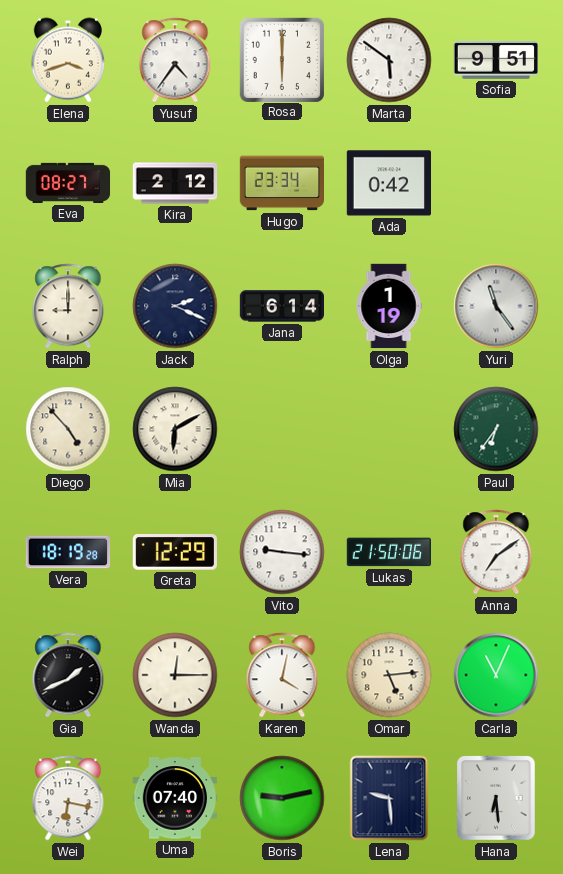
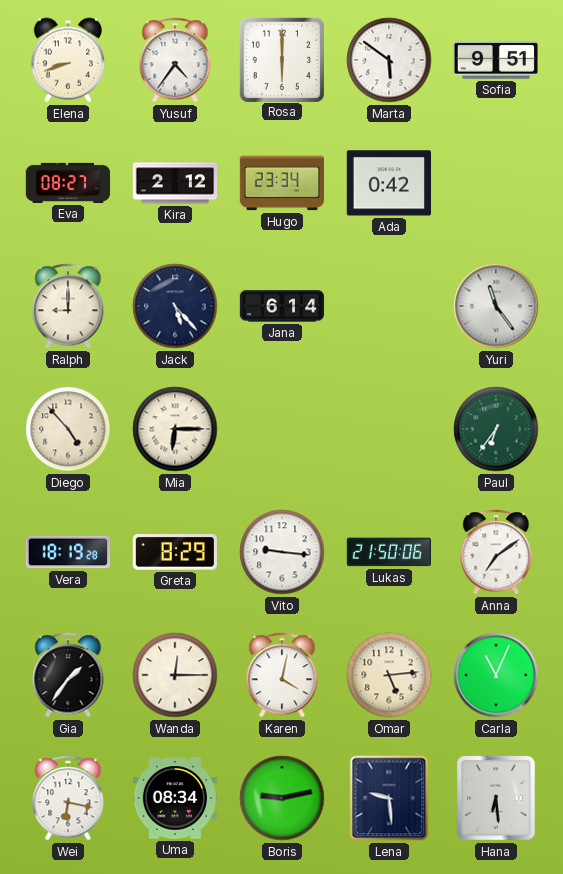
Elena: 3:42 -> 8:42 (67, 60)
Jack: 2:19 -> 5:23 (175, 306)
Olga: 1:19 -> none (389, 306)
Mia: 6:10 -> 6:15 (175, 429)
Greta: 12:29 -> 8:29 (174, 553)
Gia: 1:41 -> 1:36 (68, 675)
Uma: 07:40 -> 08:34 (175, 798)
